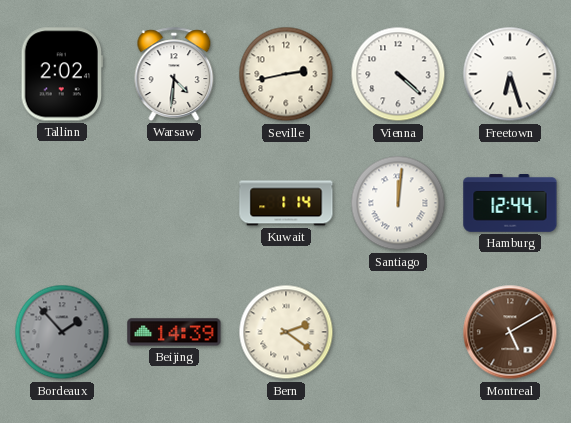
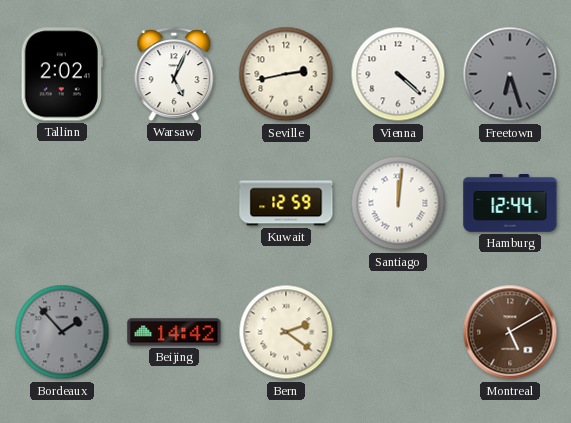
Warsaw: 4:31 -> 5:04 (174, 74)
Freetown dial: white -> grey (510, 74)
Kuwait: 1:14 -> 12:59 (286, 203)
Beijing: 14:39 -> 14:42 (174, 332)
